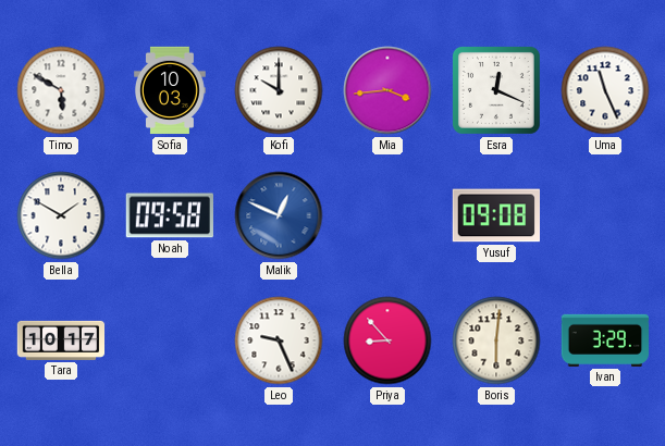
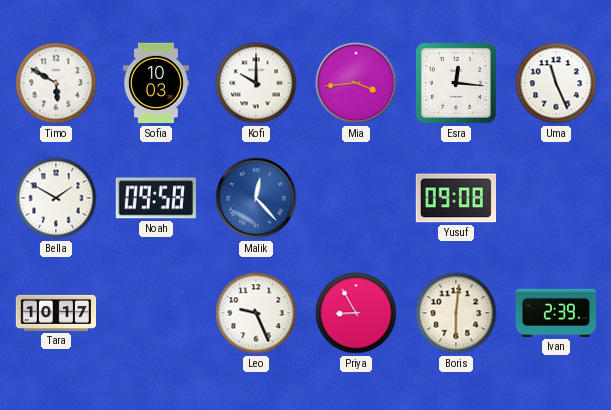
Esra: 12:19 -> 12:16 (456, 83)
Malik: 12:49 -> 12:23 (256, 198)
Priya: 8:53 -> 8:55 (356, 313)
Ivan: 3:29 -> 2:39 (556, 313)
